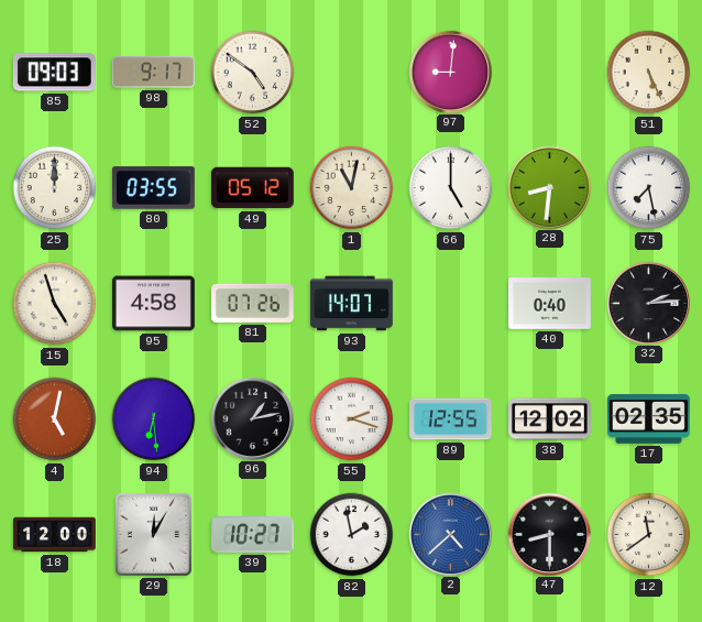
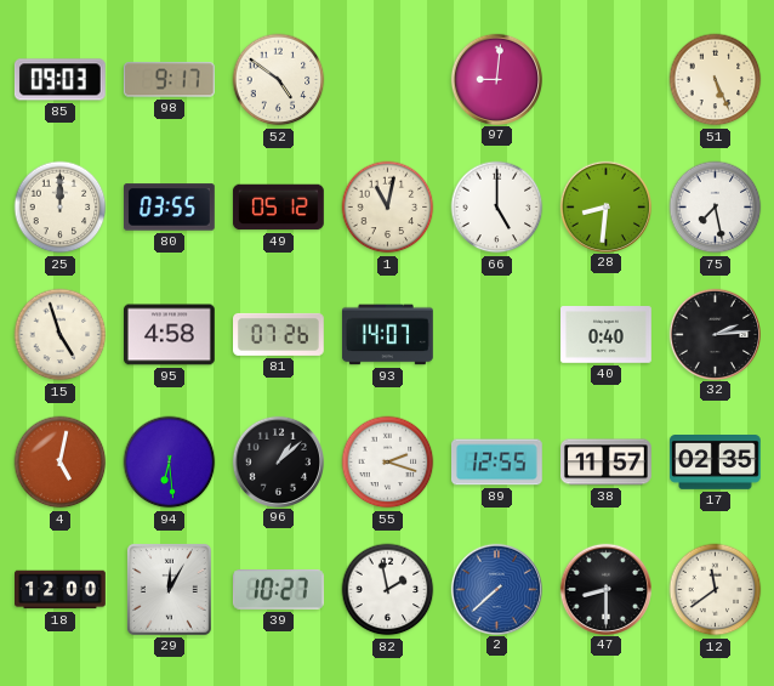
96: 1:13 -> 1:08 (278, 461)
38: 12:02 -> 11:57 (607, 463)
2: 4:38 -> 7:38 (496, 589)
